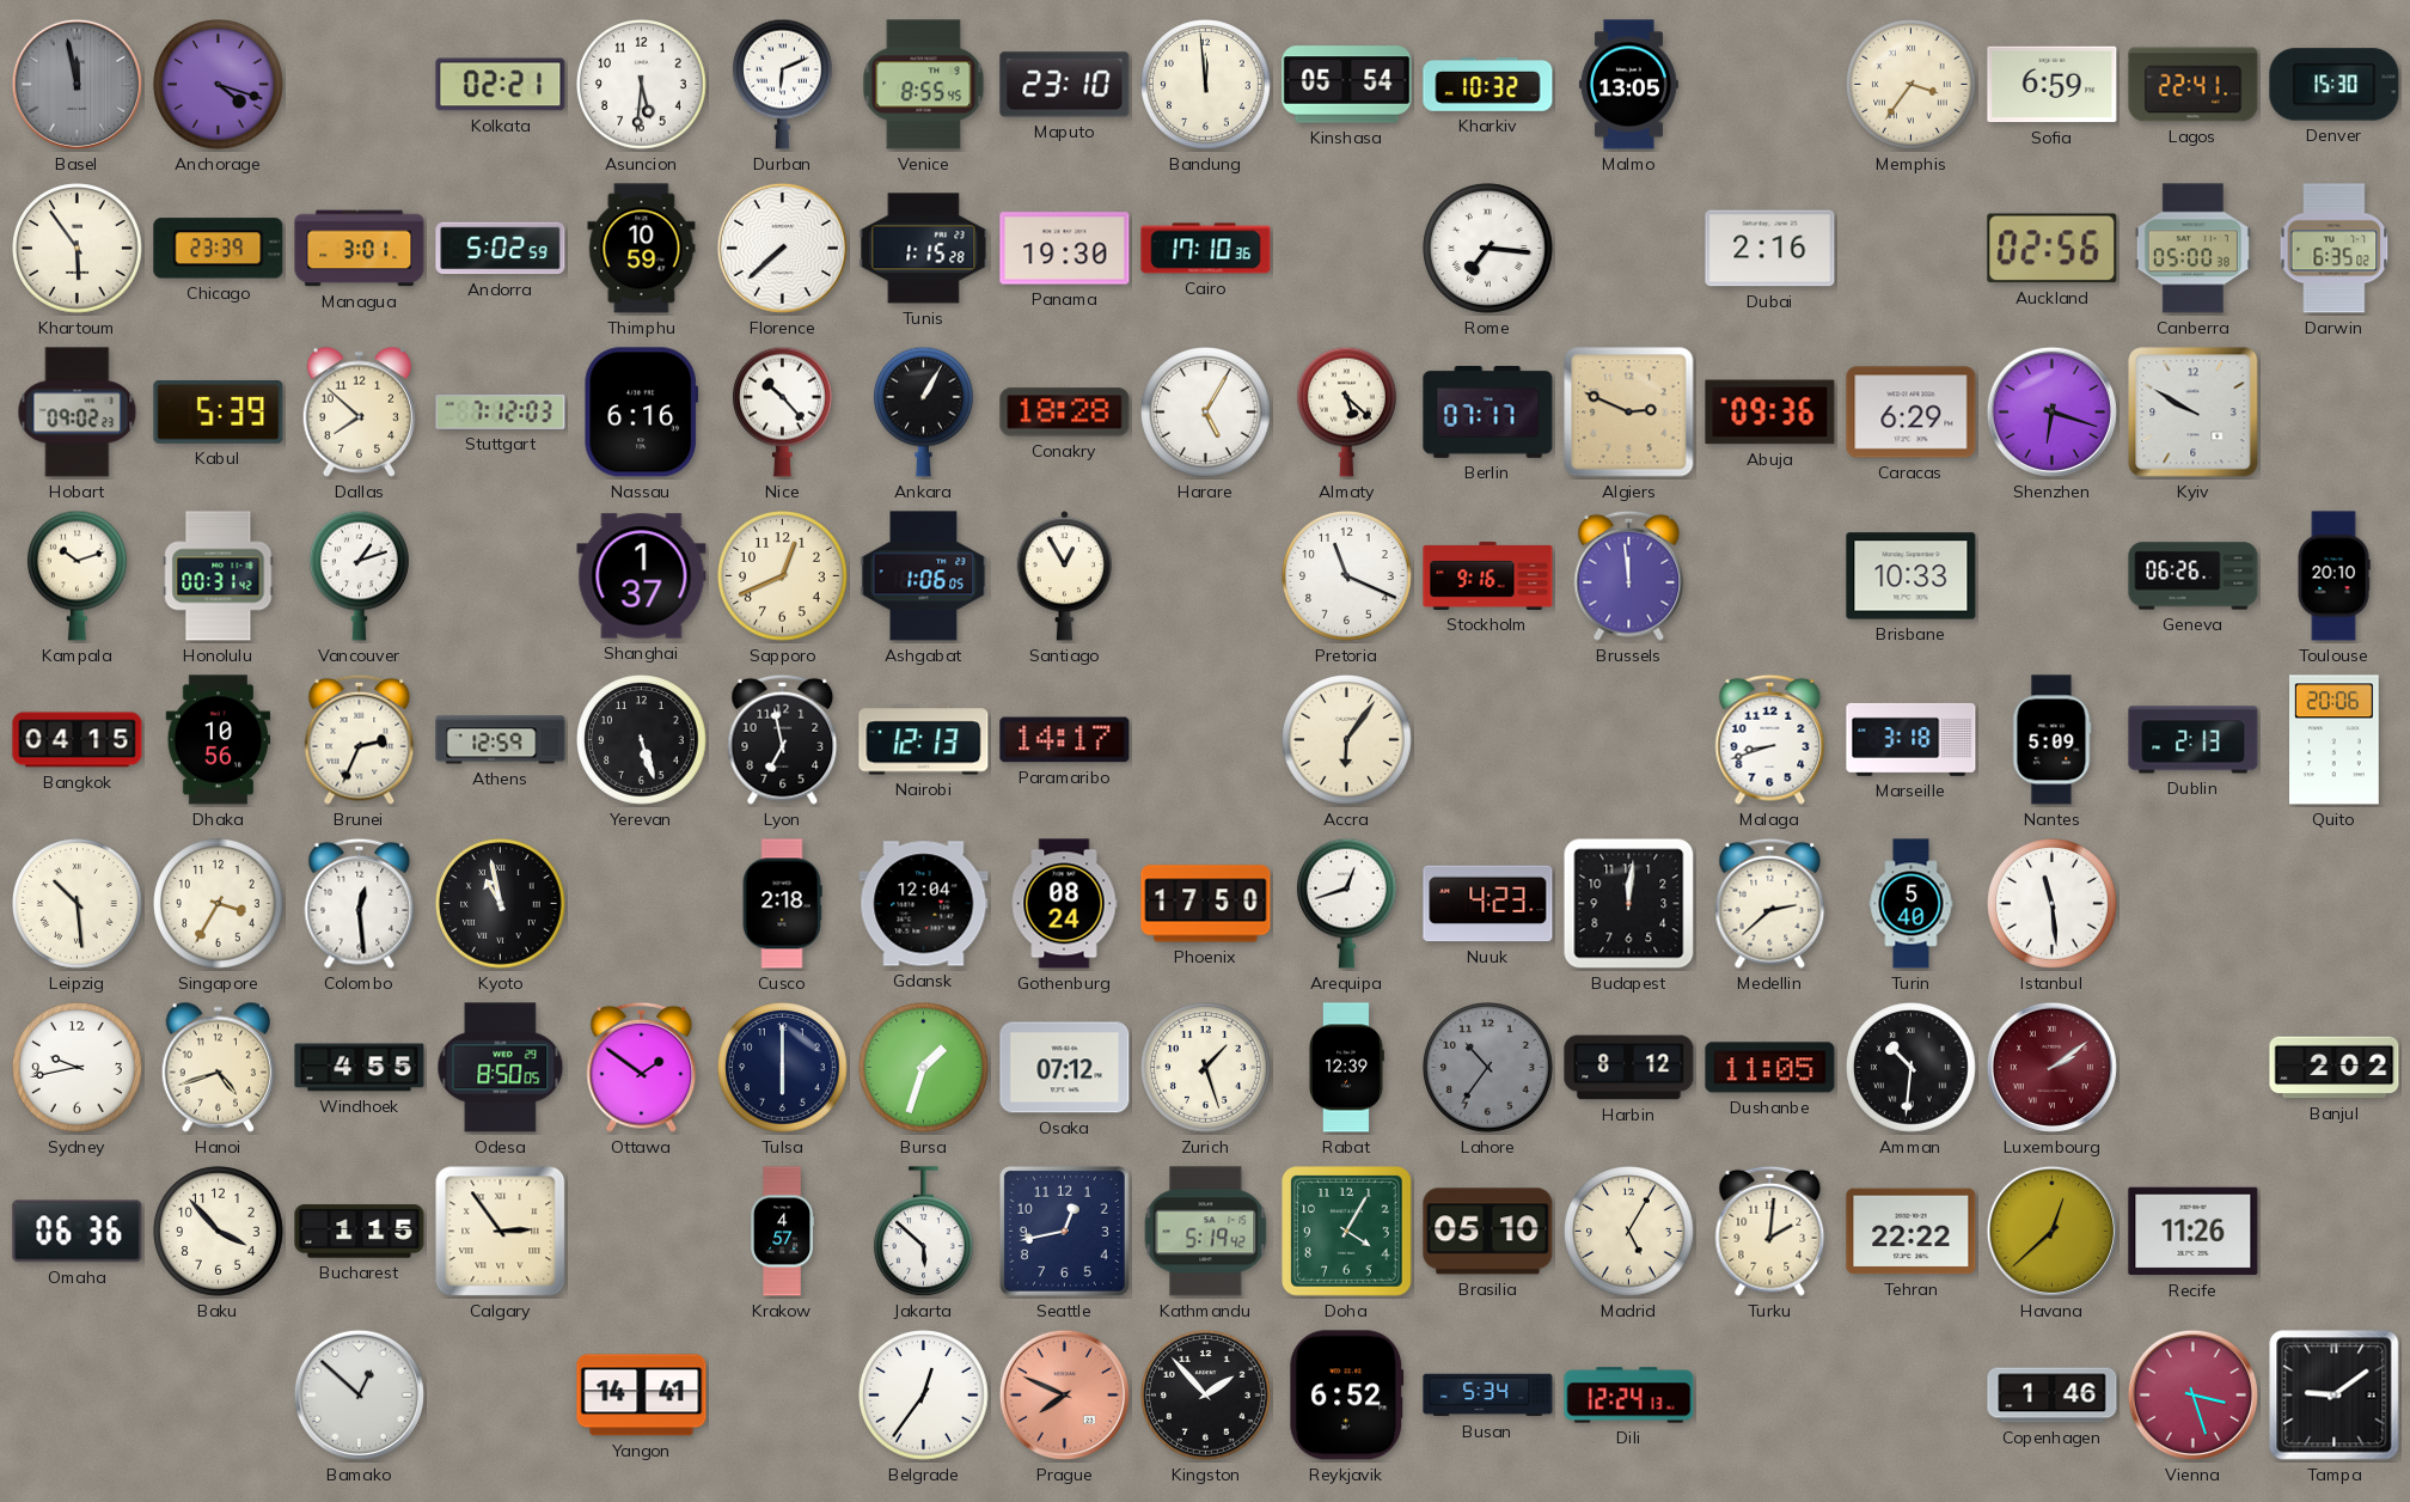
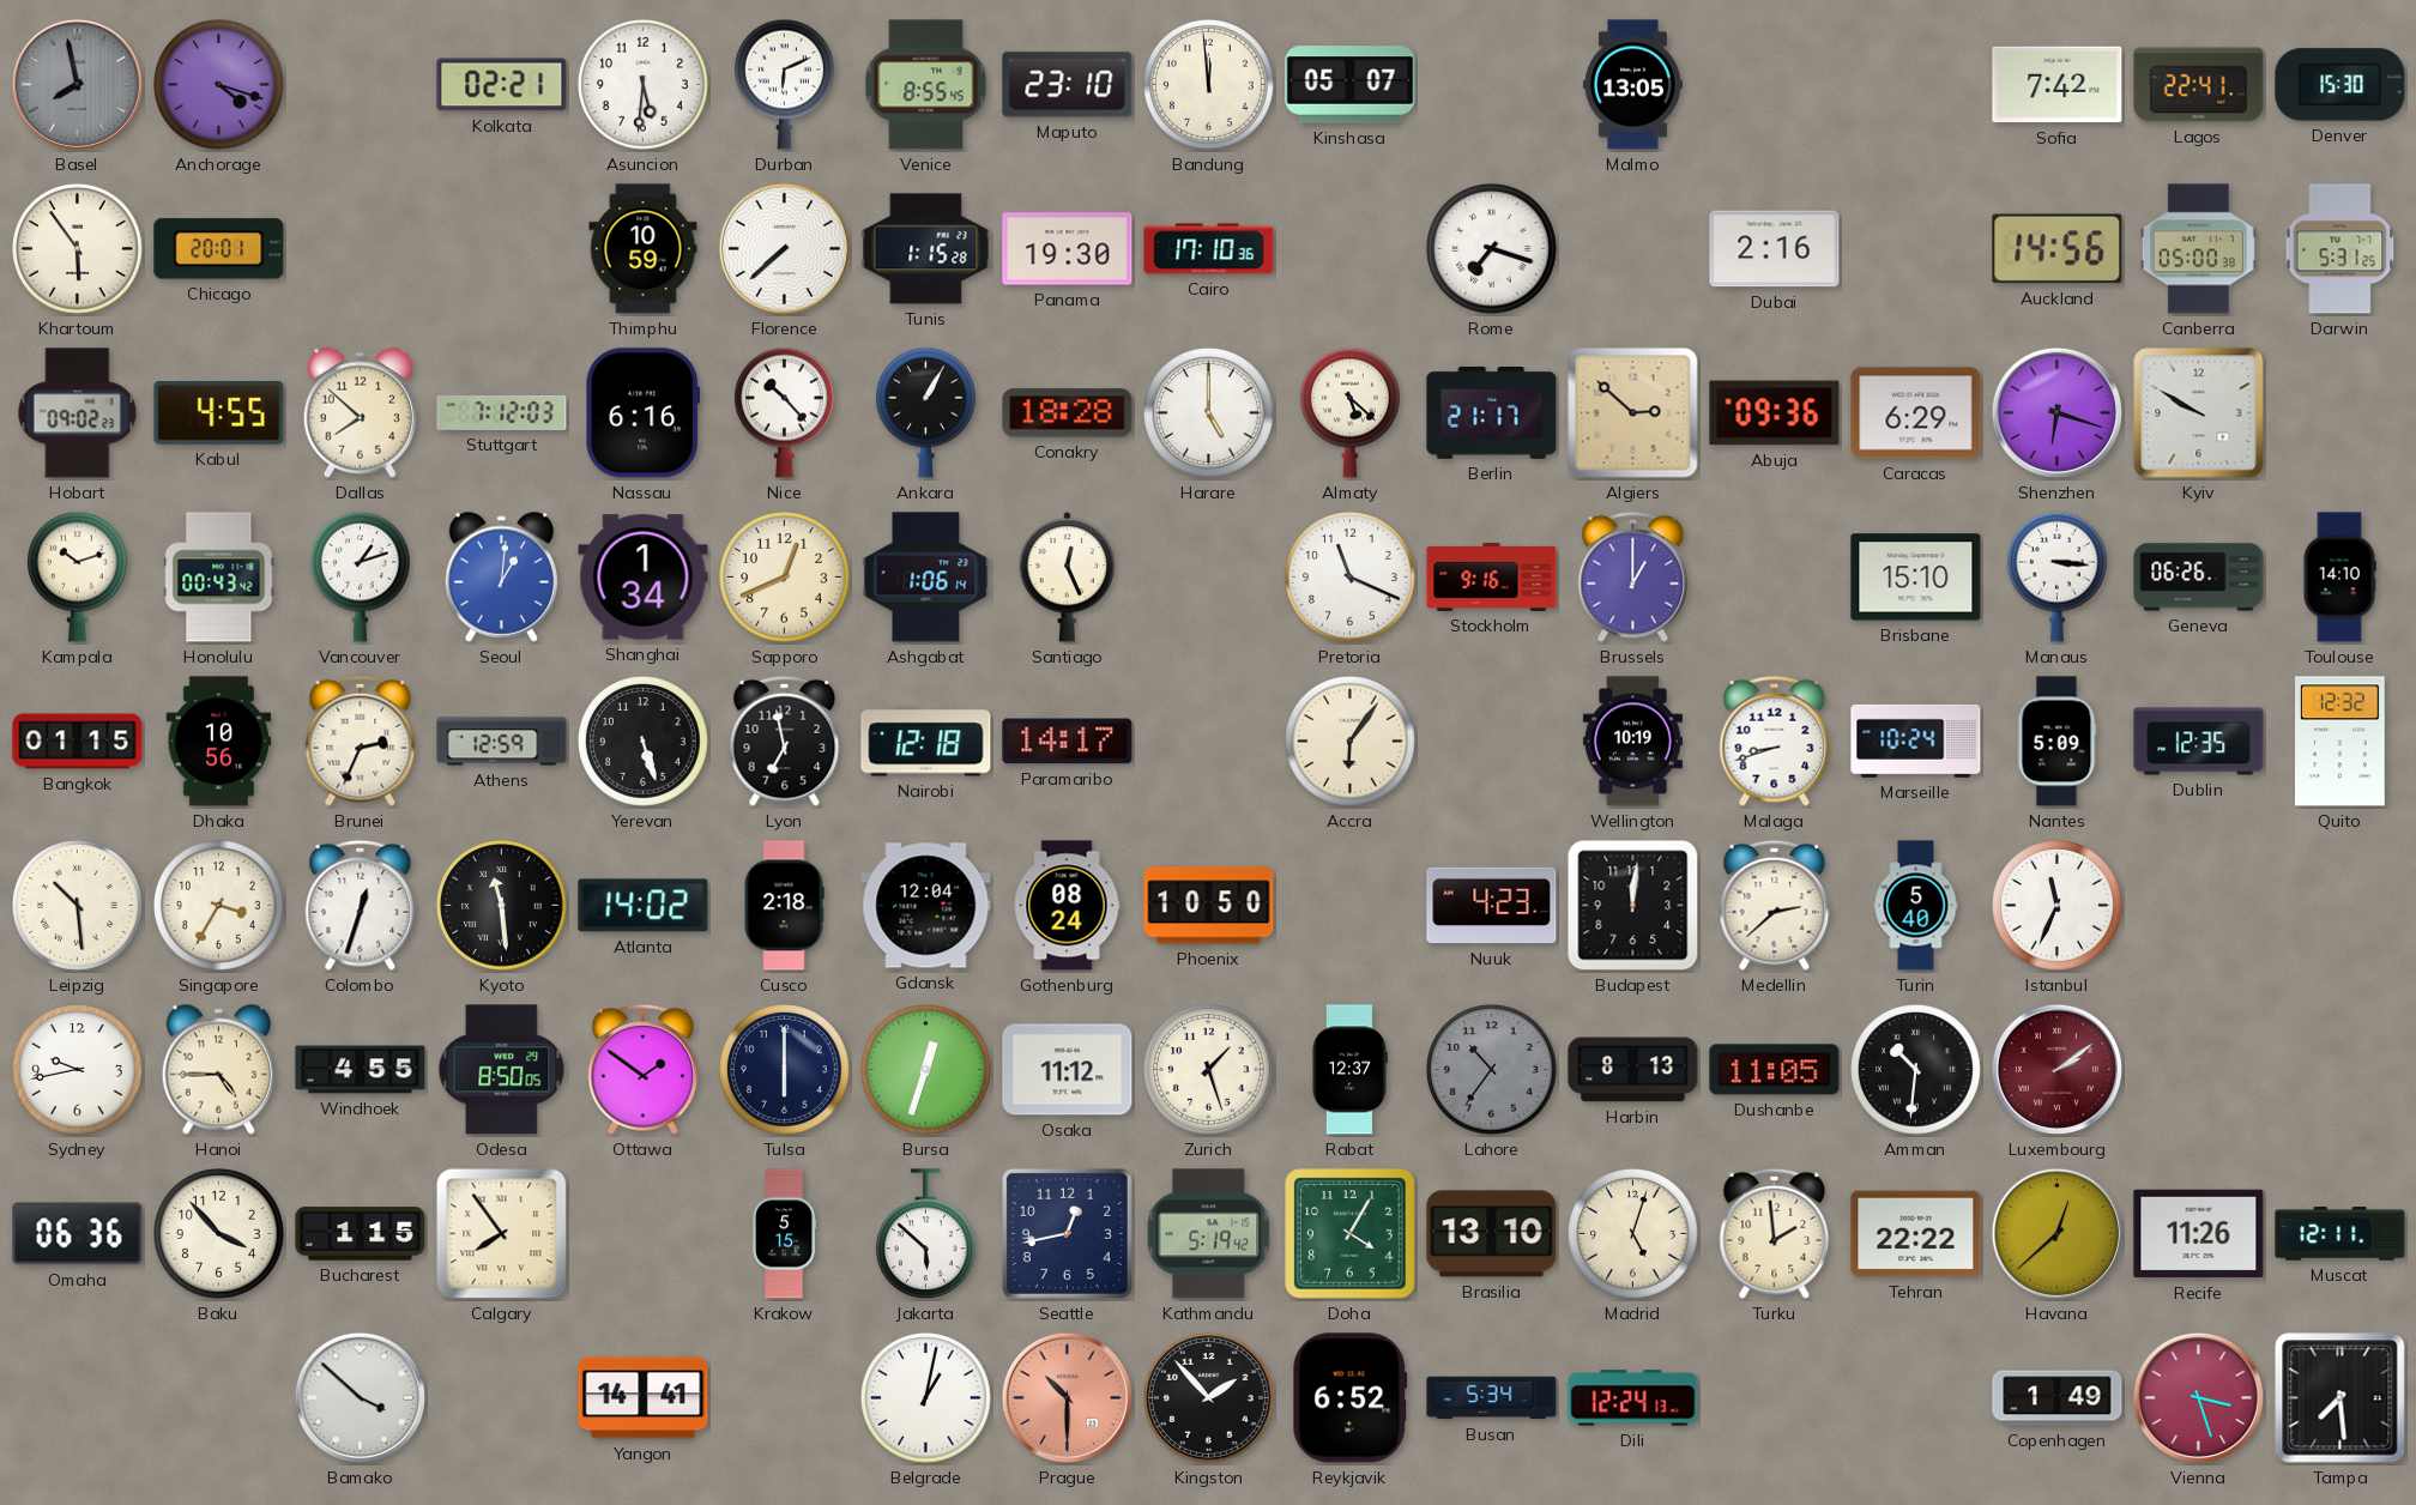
Basel: 11:58 -> 7:58 (77, 84)
Kinshasa: 05:54 -> 05:07 (1351, 85)
Kharkiv: 10:32 -> none (1488, 85)
Memphis: 3:36 -> none (1912, 85)
Sofia: 6:59 -> 7:42 (2058, 85)
Chicago: 23:39 -> 20:01 (219, 249)
Managua: 3:01 -> none (360, 249)
Andorra: 5:02 -> none (501, 249)
Rome: 7:16 -> 7:18 (1492, 249)
Auckland: 02:56 -> 14:56 (2058, 249)
Darwin: 6:35 -> 5:31 (2340, 249)
Kabul: 5:39 -> 4:55 (219, 413)
Harare: 5:05 -> 5:00 (1209, 413)
Berlin: 07:17 -> 21:17 (1492, 413)
Algiers: 2:49 -> 2:52 (1633, 413)
Honolulu: 00:31 -> 00:43 (219, 578)
Seoul: none -> 1:01 (502, 576)
Shanghai: 1:37 -> 1:34 (644, 578)
Ashgabat: 1:06:05 -> 1:06:14 (926, 578)
Santiago: 12:55 -> 12:26 (1067, 578)
Brussels: 11:59 -> 1:00 (1633, 576)
Brisbane: 10:33 -> 15:10 (1916, 578)
Manaus: none -> 3:16 (2056, 576)
Toulouse: 20:10 -> 14:10 (2339, 578)
Bangkok: 04:15 -> 01:15 (78, 742)
Nairobi: 12:13 -> 12:18 (926, 742)
Wellington: none -> 10:19 (1632, 742)
Marseille: 3:18 -> 10:24 (1916, 741)
Dublin: 2:13 -> 12:35 (2199, 742)
Quito: 20:06 -> 12:32 (2340, 742)
Colombo: 12:29 -> 12:33 (361, 905)
Kyoto: 10:58 -> 11:29 (502, 906)
Atlanta: none -> 14:02 (644, 906)
Phoenix: 17:50 -> 10:50 (1209, 906)
Arequipa: 12:42 -> none (1346, 903)
Istanbul: 11:29 -> 11:34 (2058, 906)
Hanoi: 4:42 -> 4:45 (219, 1069)
Bursa: 1:33 -> 12:33 (926, 1070)
Osaka: 07:12 -> 11:12 (1068, 1070)
Rabat: 12:39 -> 12:37 (1349, 1070)
Harbin: 8:12 -> 8:13 (1633, 1070)
Banjul: 2:02 -> none (2335, 1068)
Calgary: 2:54 -> 7:54 (502, 1234)
Krakow: 4:57 -> 5:15 (784, 1234)
Brasilia: 05:10 -> 13:10 (1492, 1234)
Madrid: 5:05 -> 5:03 (1633, 1234)
Turku: 2:01 -> 1:59 (1775, 1233)
Muscat: none -> 12:11 (2340, 1234)
Bamako: 12:52 -> 3:52 (360, 1397)
Belgrade: 12:36 -> 1:02 (926, 1398)
Prague: 7:49 -> 10:30 (1067, 1397)
Copenhagen: 1:46 -> 1:49 (2058, 1398)
Tampa: 9:09 -> 7:29 (2340, 1398)
